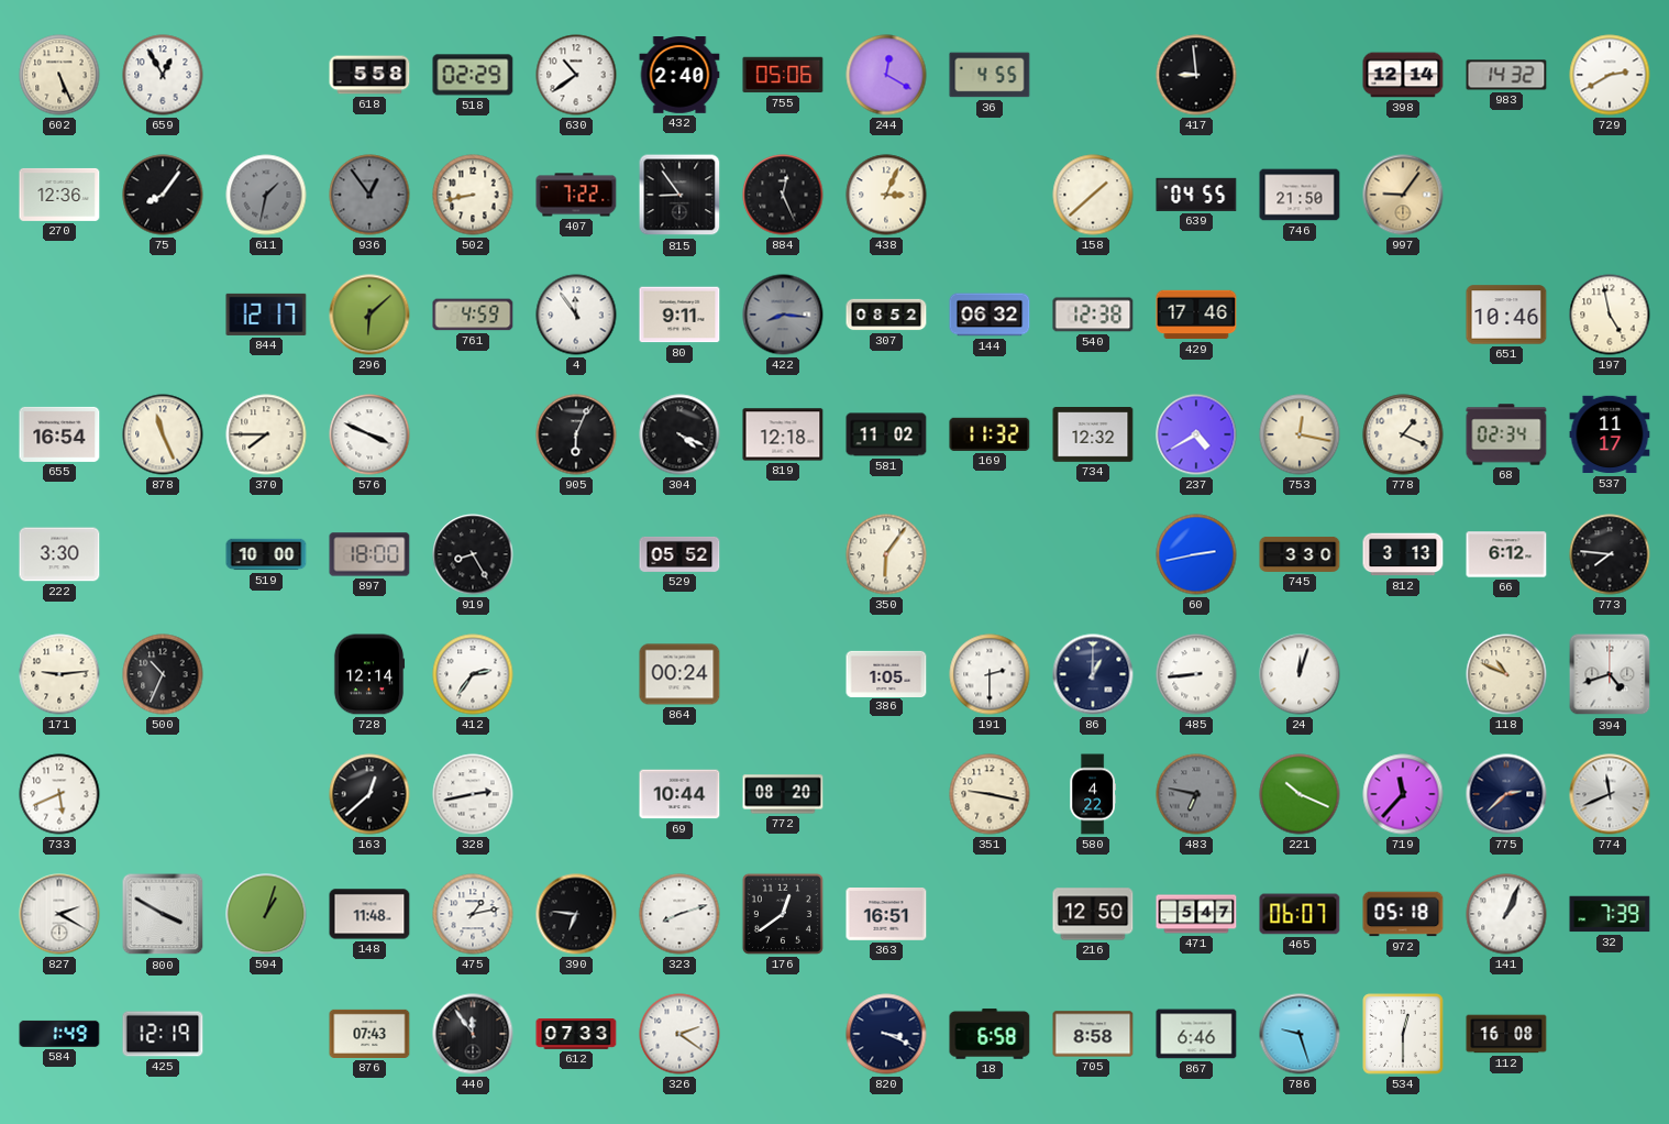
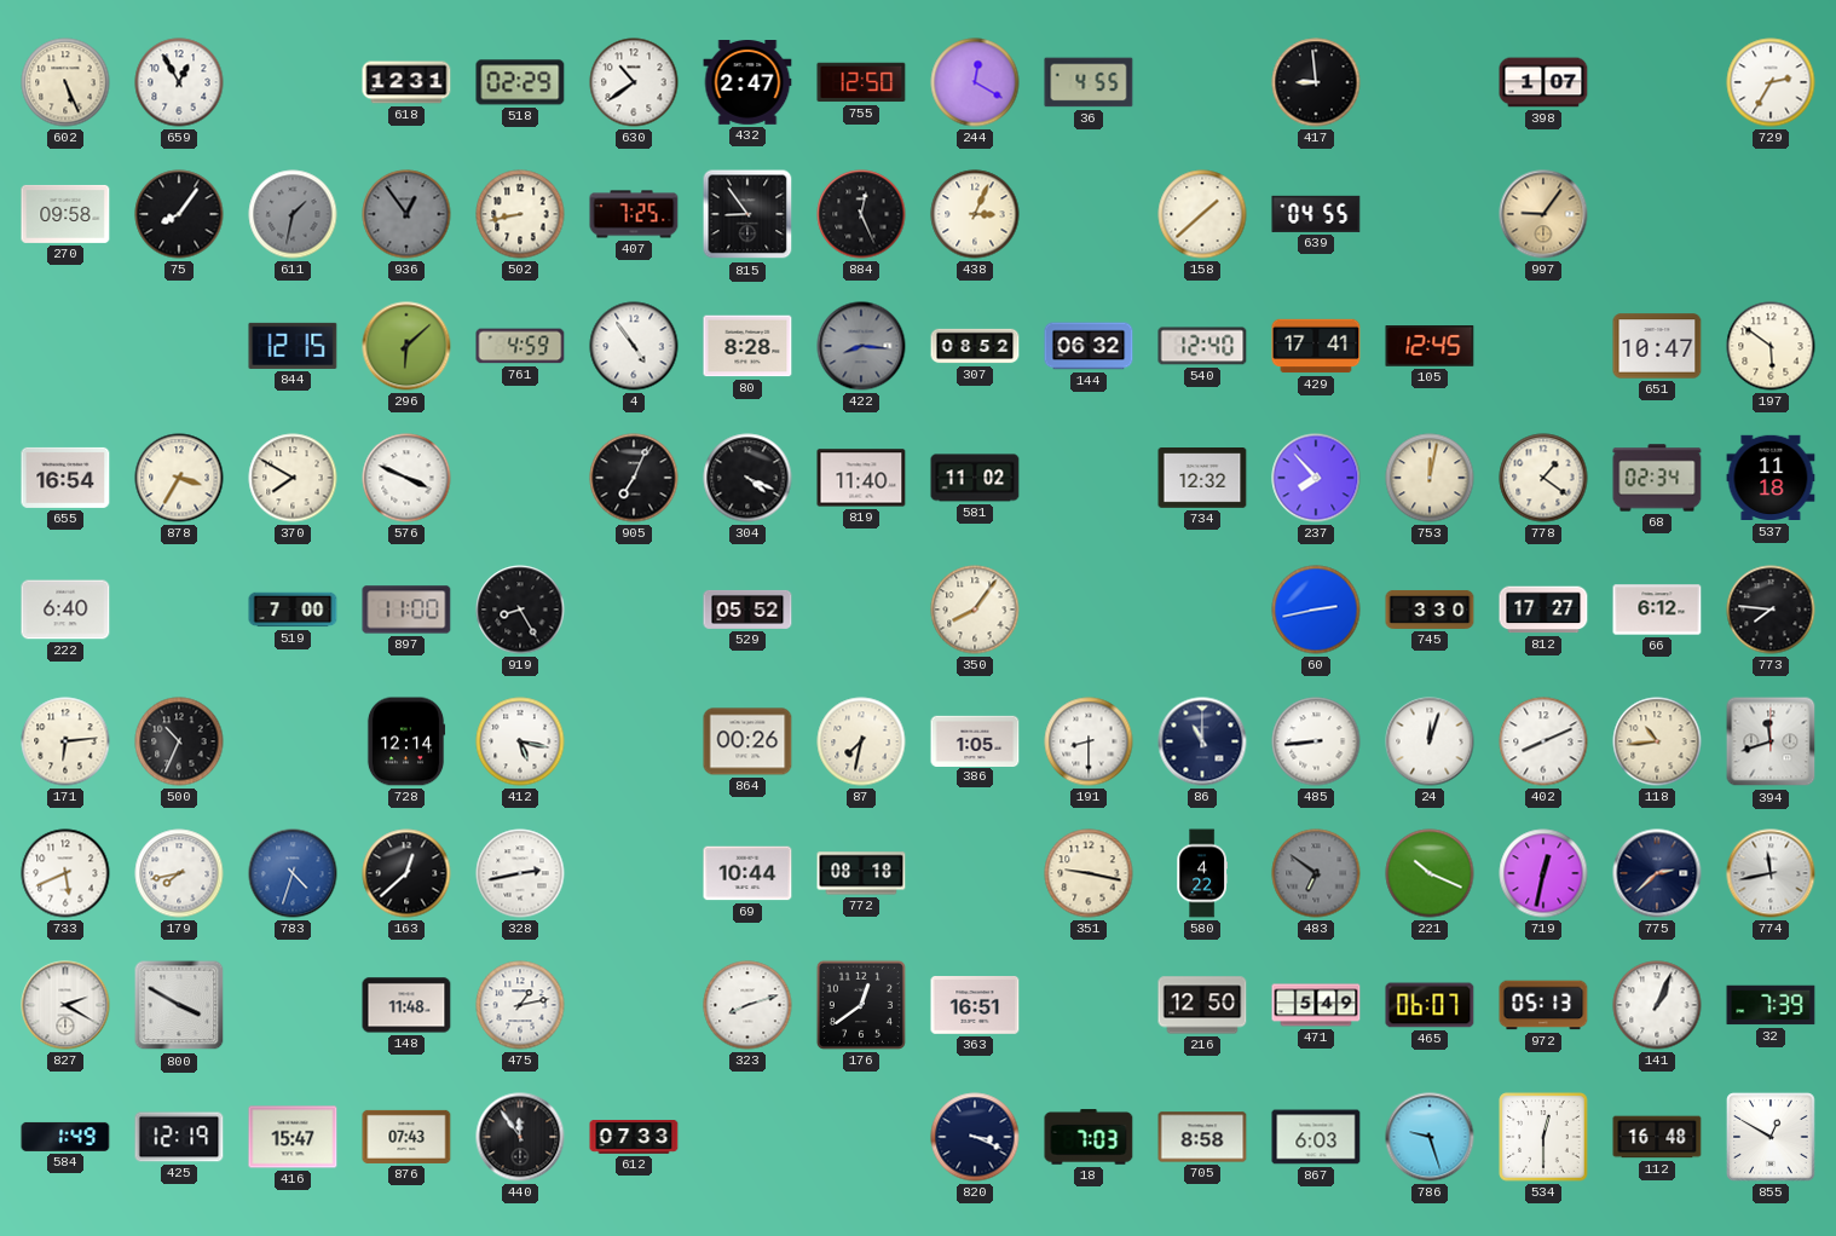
618: 5:58 -> 12:31 (406, 82)
432: 2:40 -> 2:47 (747, 83)
755: 05:06 -> 12:50 (861, 82)
398: 12:14 -> 1:07 (1543, 82)
983: 14:32 -> none (1506, 75)
729: 2:40 -> 2:35 (1771, 82)
270: 12:36 -> 09:58 (65, 214)
407: 7:22 -> 7:25 (634, 214)
746: 21:50 -> none (1300, 195)
844: 12:17 -> 12:15 (293, 346)
4: 11:54 -> 4:54 (634, 346)
80: 9:11 -> 8:28 (747, 346)
540: 12:38 -> 12:40 (1202, 346)
429: 17:46 -> 17:41 (1316, 346)
105: none -> 12:45 (1430, 347)
651: 10:46 -> 10:47 (1657, 346)
197: 4:58 -> 5:51 (1771, 346)
878: 11:26 -> 3:35 (179, 478)
370: 7:45 -> 7:50 (293, 478)
905: 6:04 -> 7:04 (634, 478)
819: 12:18 -> 11:40 (861, 478)
169: 11:32 -> none (990, 434)
237: 4:40 -> 7:53 (1316, 478)
753: 12:17 -> 12:02 (1430, 478)
778: 1:19 -> 1:21 (1543, 478)
537: 11:17 -> 11:18 (1771, 478)
222: 3:30 -> 6:40 (65, 610)
519: 10:00 -> 7:00 (293, 610)
897: 18:00 -> 11:00 (406, 610)
350: 6:06 -> 8:06 (975, 610)
812: 3:13 -> 17:27 (1543, 610)
171: 9:14 -> 6:14 (65, 741)
412: 2:36 -> 5:17 (520, 741)
864: 00:24 -> 00:26 (747, 741)
87: none -> 7:32 (861, 741)
191: 2:30 -> 8:30 (1089, 741)
86: 1:00 -> 11:00 (1202, 741)
402: none -> 8:11 (1543, 741)
118: 10:49 -> 10:44 (1657, 741)
394: 4:42 -> 11:42 (1771, 741)
179: none -> 7:43 (179, 873)
783: none -> 4:33 (293, 873)
772: 08:20 -> 08:18 (861, 873)
483: 6:47 -> 6:51 (1316, 873)
719: 11:37 -> 12:32 (1543, 873)
774: 11:41 -> 11:43 (1771, 873)
594: 1:03 -> none (266, 914)
390: 6:46 -> none (576, 914)
471: 5:47 -> 5:49 (1316, 1005)
972: 05:18 -> 05:13 (1543, 1005)
416: none -> 15:47 (293, 1137)
326: 2:21 -> none (679, 1034)
18: 6:58 -> 7:03 (1089, 1137)
867: 6:46 -> 6:03 (1316, 1137)
112: 16:08 -> 16:48 (1657, 1137)
855: none -> 12:50 (1771, 1137)
